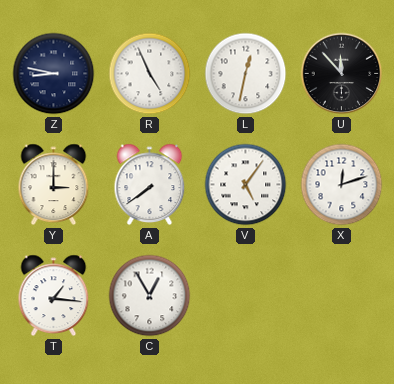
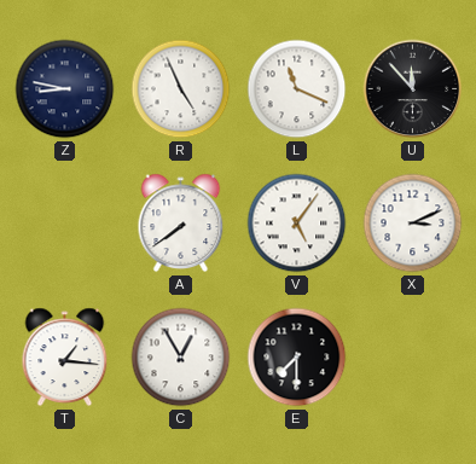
L: 12:32 -> 11:19 (297, 89)
Y: 3:00 -> none (54, 185)
X: 12:12 -> 3:11 (413, 224)
E: none -> 7:30 (297, 358)
